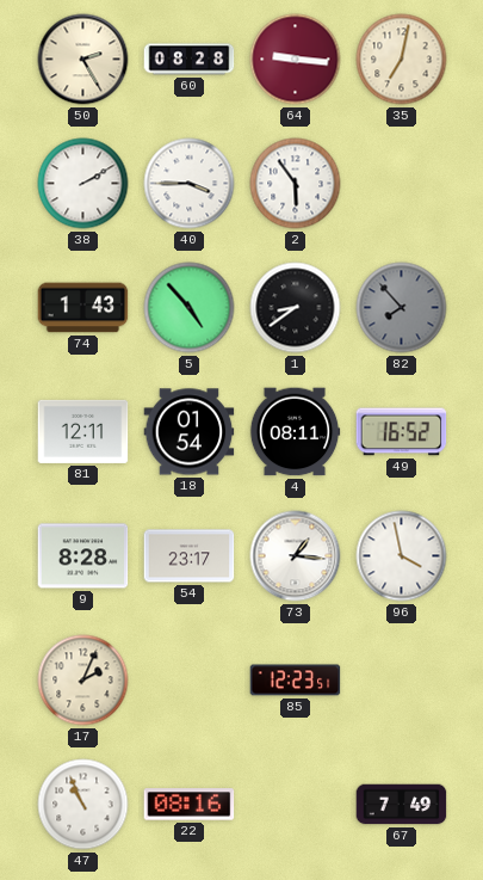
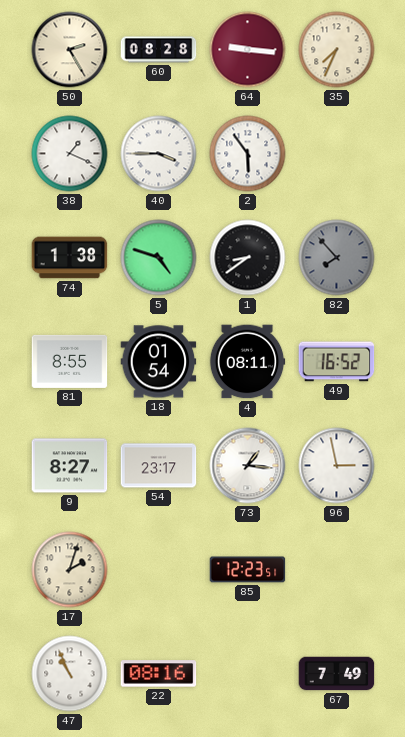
35: 7:02 -> 7:34 (337, 50)
38: 2:10 -> 1:19 (70, 154)
74: 1:43 -> 1:38 (70, 258)
5: 4:53 -> 4:48 (159, 258)
81: 12:11 -> 8:55 (70, 361)
9: 8:28 -> 8:27 (70, 466)
96: 3:58 -> 2:58 (337, 466)
17: 2:04 -> 2:03 (70, 570)
